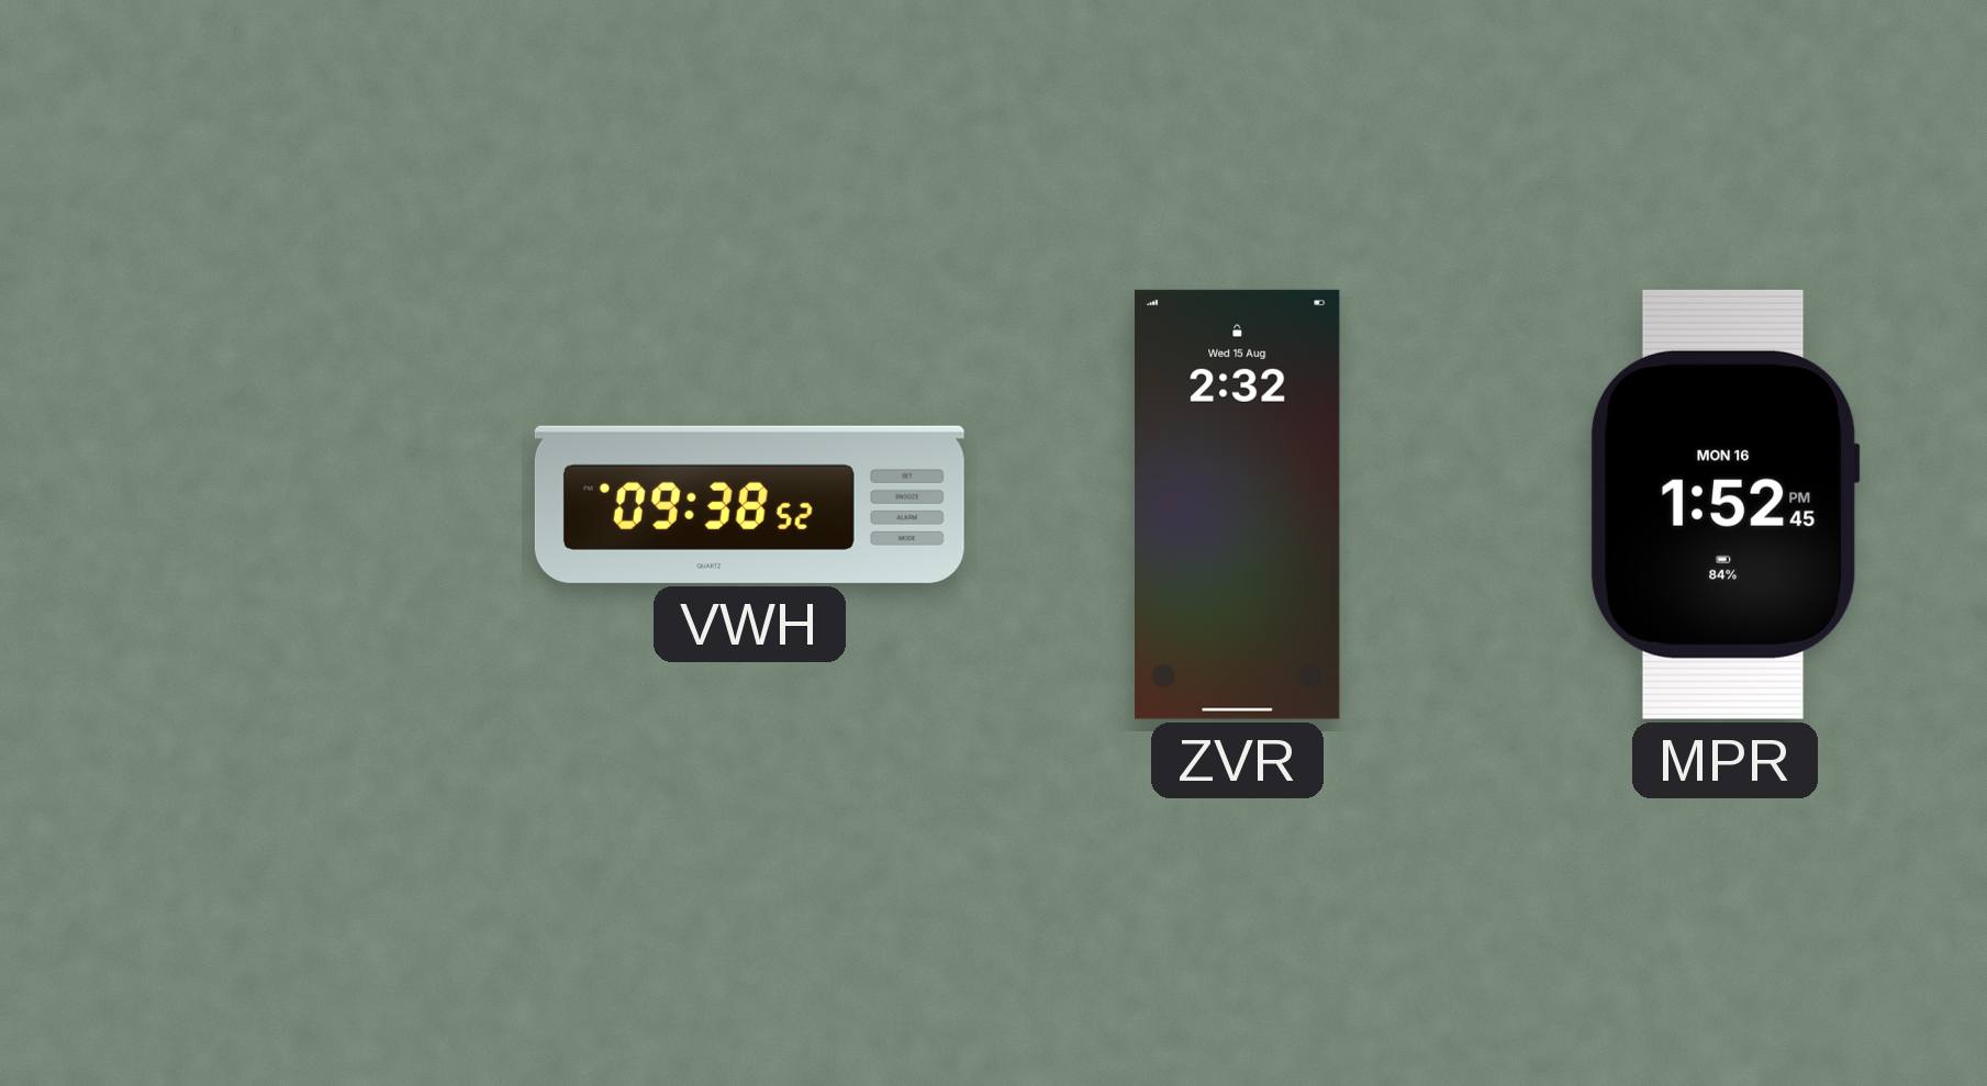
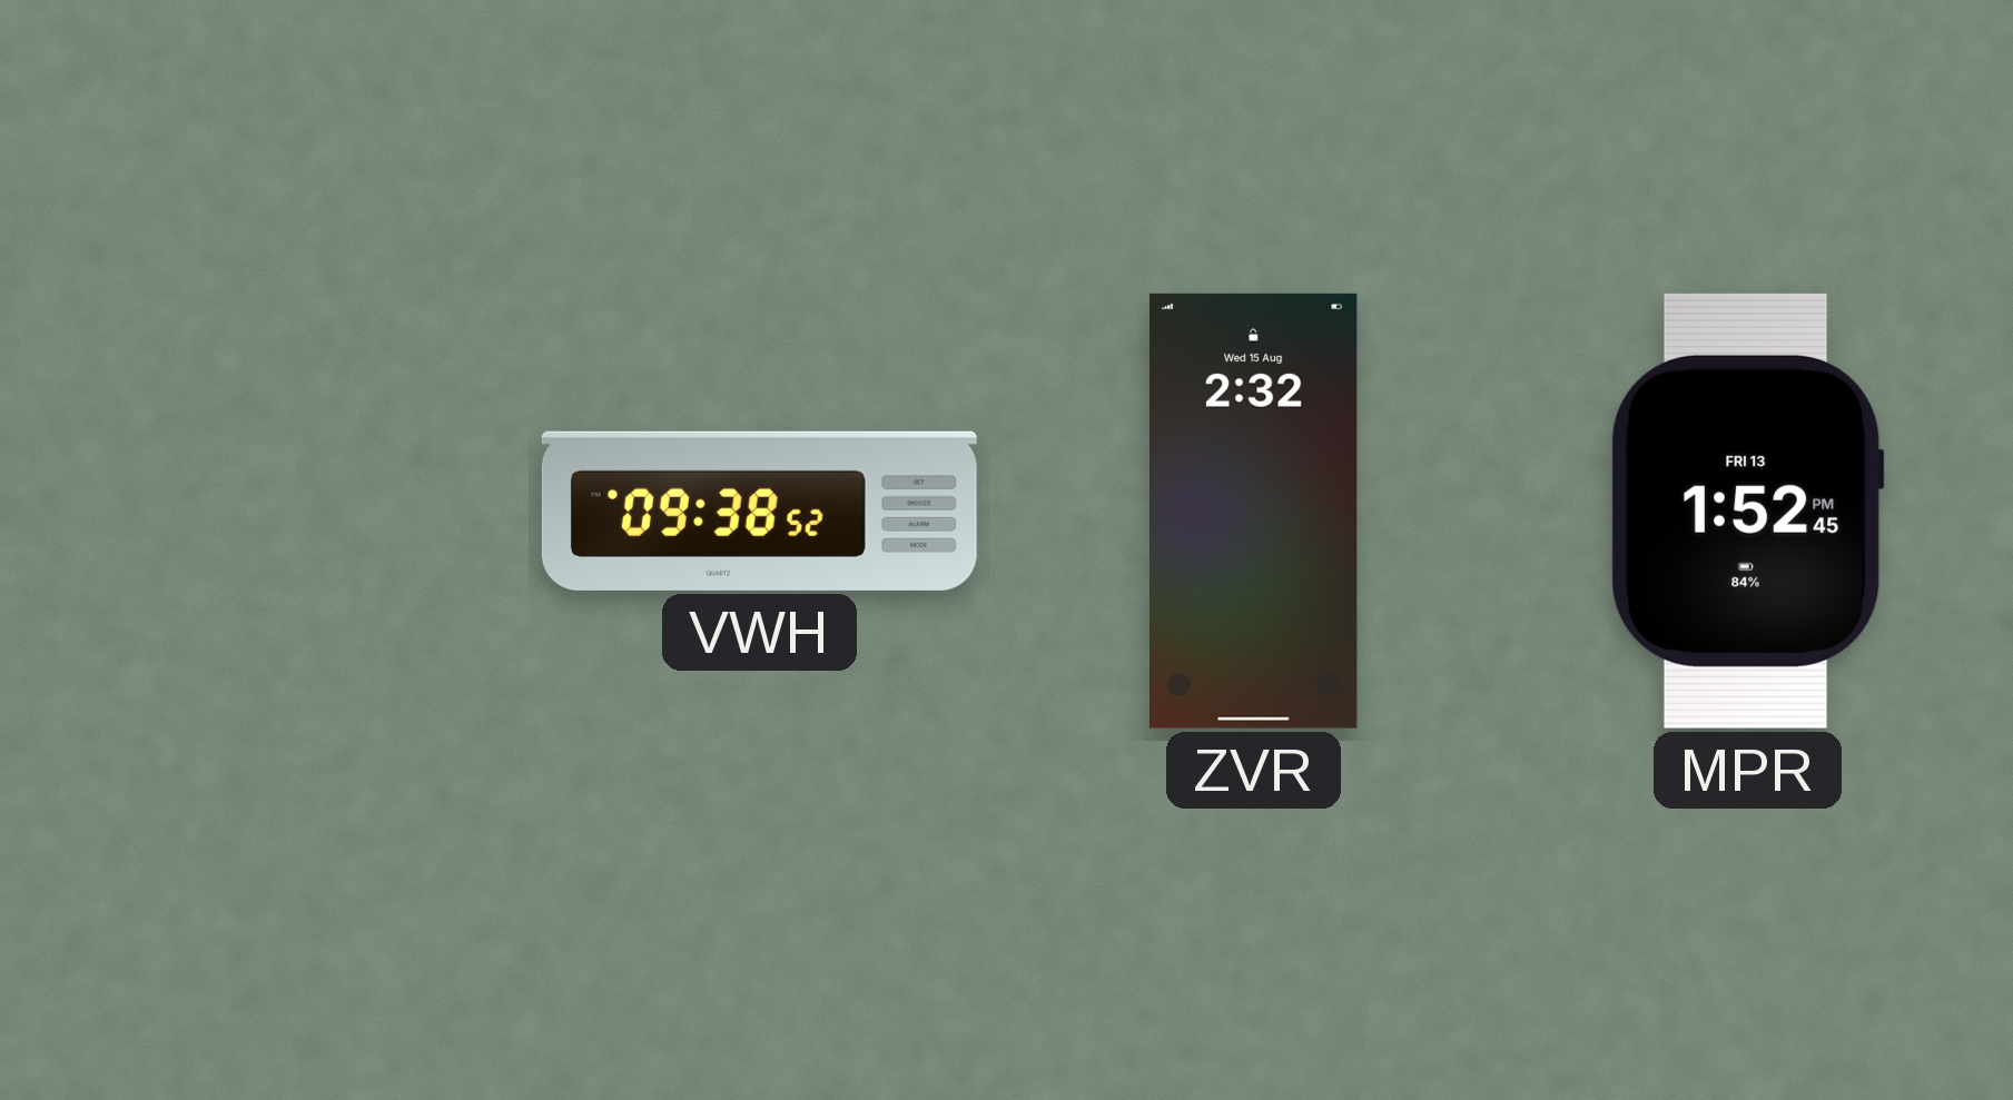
MPR date: MON 16 -> FRI 13 (1747, 511)
